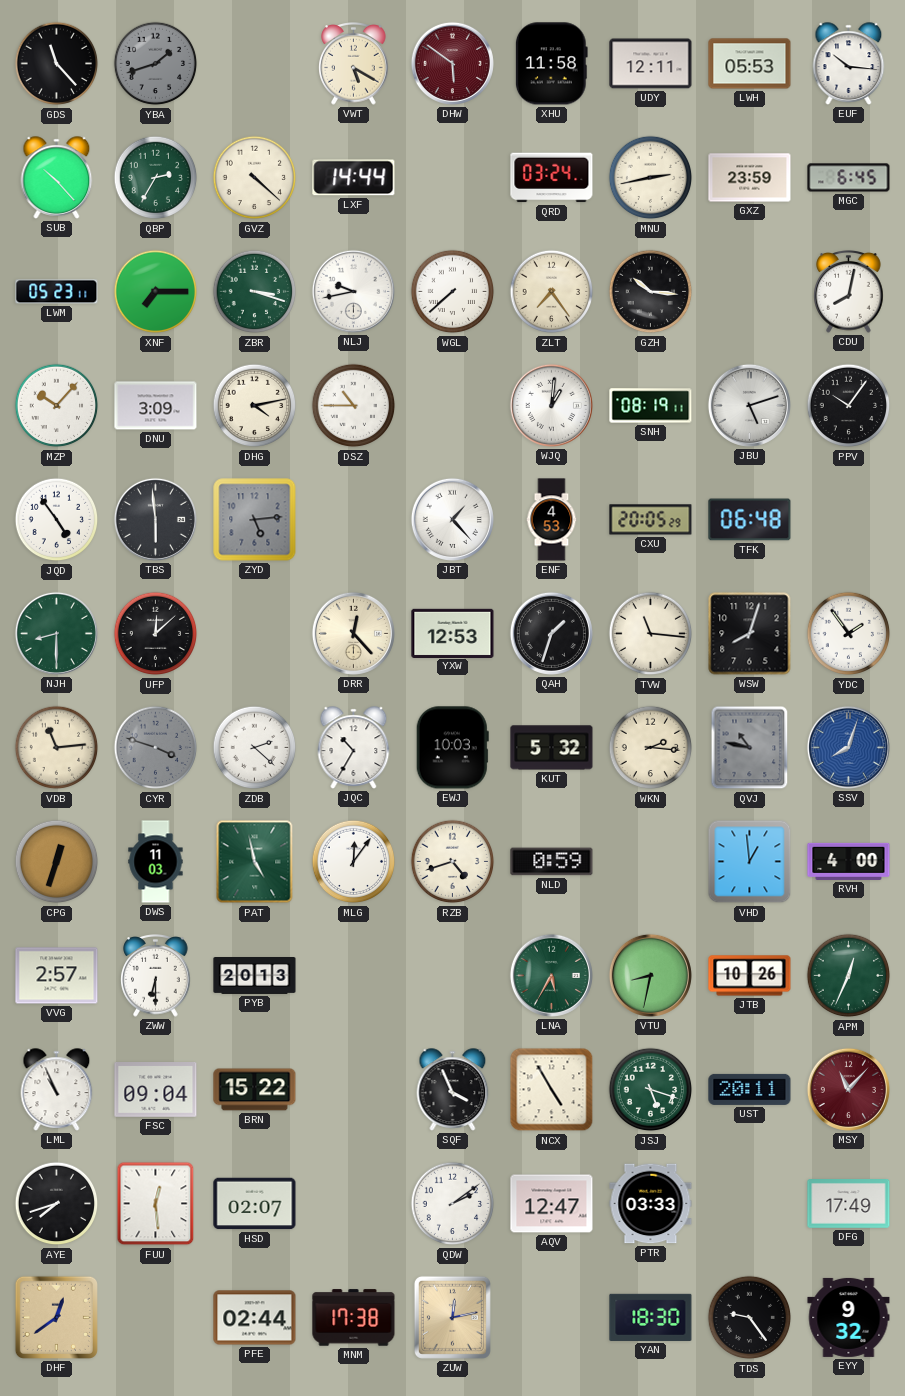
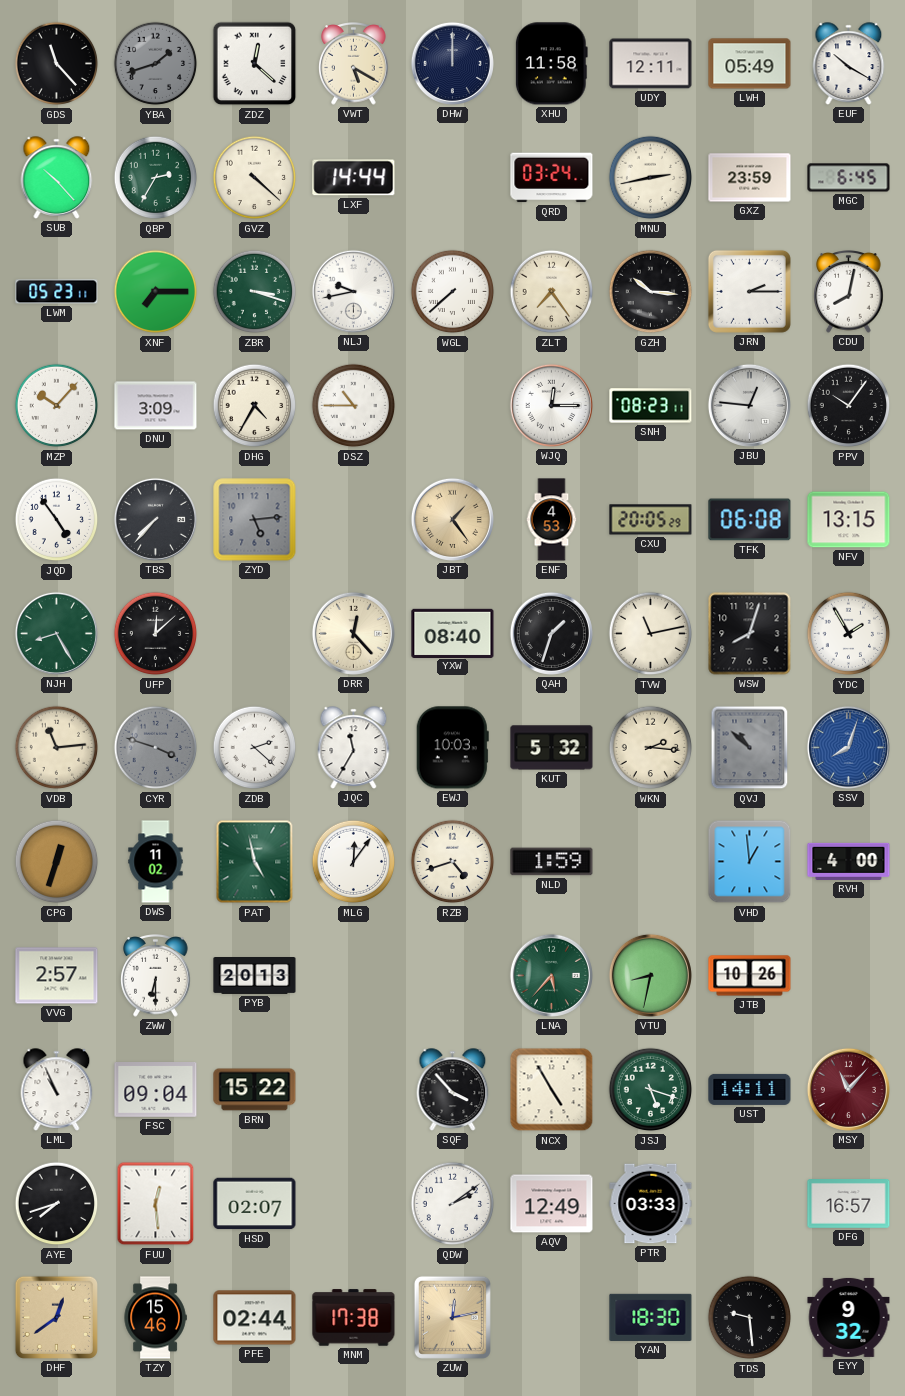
ZDZ: none -> 12:22 (255, 64)
DHW: 5:51 -> 12:00 (452, 63)
DHW dial: burgundy -> navy (452, 63)
LWH: 05:53 -> 05:49 (750, 64)
EUF: 10:16 -> 10:20 (849, 64)
JRN: none -> 2:15 (749, 291)
DHG: 4:13 -> 4:35 (255, 406)
WJQ: 1:01 -> 12:15 (551, 405)
SNH: 08:19 -> 08:23 (651, 406)
JBU: 5:12 -> 12:46 (749, 405)
TBS: 5:59 -> 7:37 (155, 519)
JBT: 1:23 -> 1:24 (452, 519)
JBT dial: white -> champagne (452, 519)
TFK: 06:48 -> 06:08 (750, 520)
NFV: none -> 13:15 (849, 520)
NJH: 8:30 -> 8:25 (56, 633)
YXW: 12:53 -> 08:40 (453, 633)
TVW: 11:16 -> 11:13 (651, 634)
YDC: 1:54 -> 1:55 (849, 634)
JQC: 10:35 -> 11:35 (354, 748)
QVJ: 10:47 -> 10:52 (750, 748)
DWS: 11:03 -> 11:02 (156, 862)
NLD: 0:59 -> 1:59 (552, 862)
LNA: 5:35 -> 5:37 (551, 975)
APM: 12:34 -> none (849, 976)
SQF: 3:56 -> 3:53 (453, 1090)
UST: 20:11 -> 14:11 (750, 1089)
AQV: 12:47 -> 12:49 (552, 1204)
DFG: 17:49 -> 16:57 (849, 1204)
TZY: none -> 15:46 (155, 1318)
TDS: 9:24 -> 9:29 (750, 1318)
